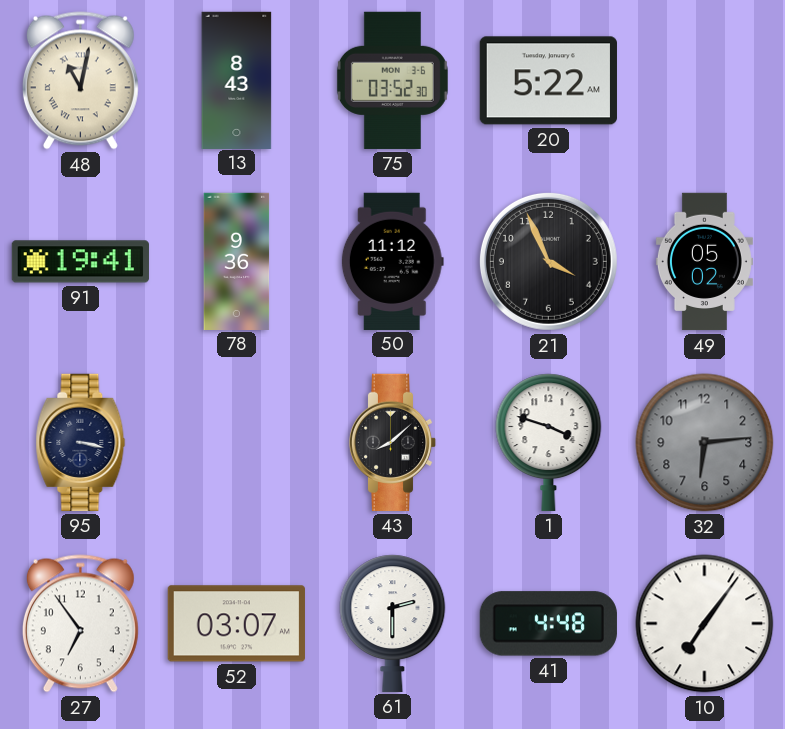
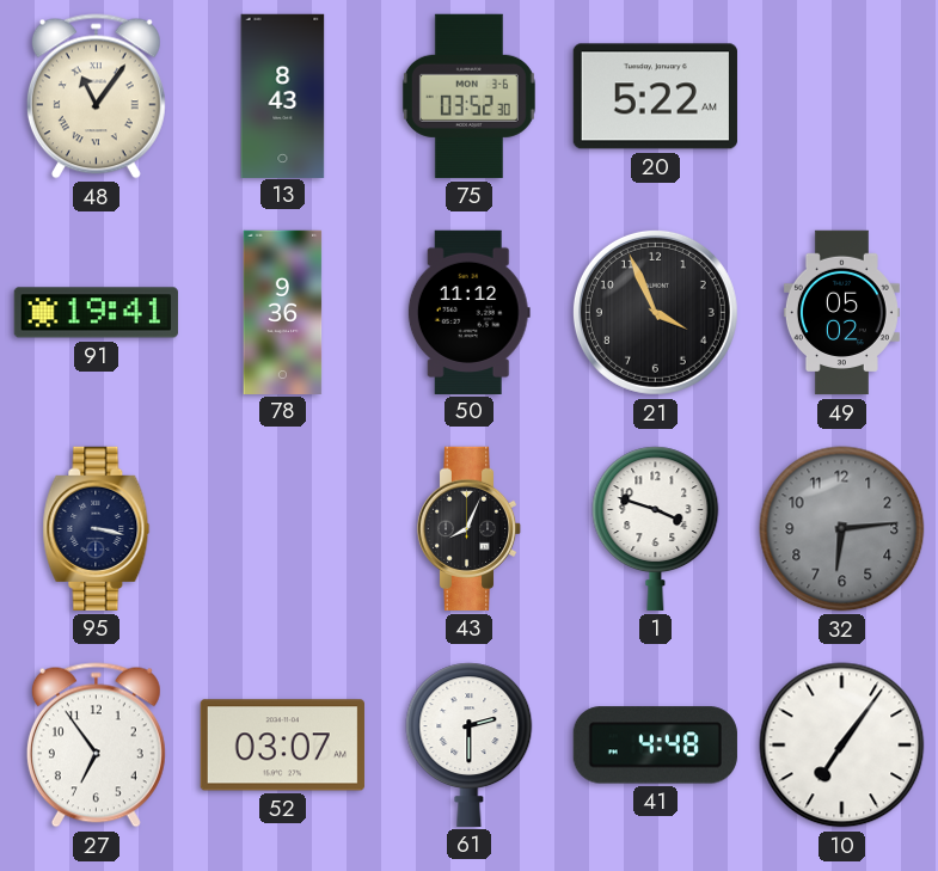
48: 11:02 -> 11:06 (96, 97)
43: 8:08 -> 8:04 (470, 528)
